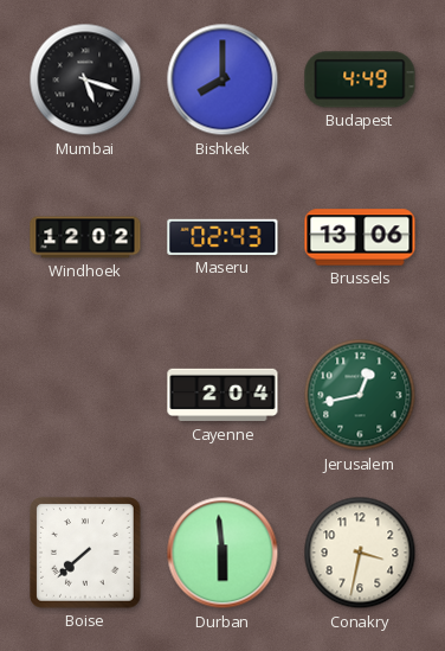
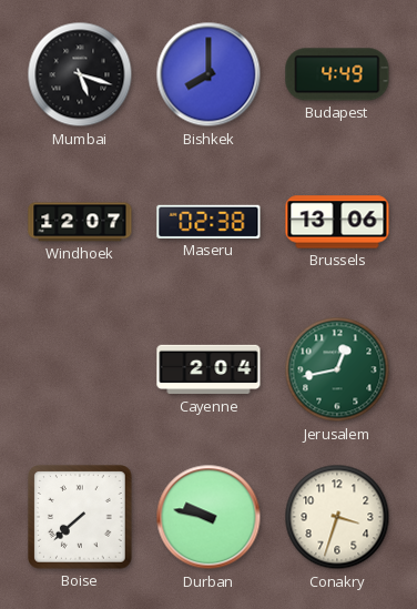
Windhoek: 12:02 -> 12:07 (80, 222)
Maseru: 02:43 -> 02:38 (208, 222)
Durban: 5:59 -> 9:47 (208, 517)
Conakry: 3:32 -> 3:33 (337, 517)
